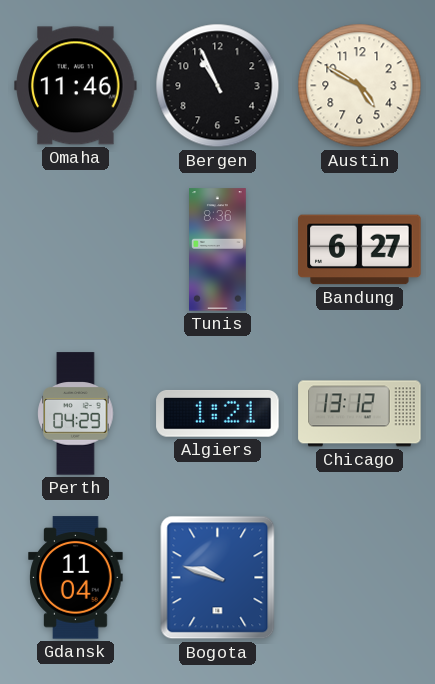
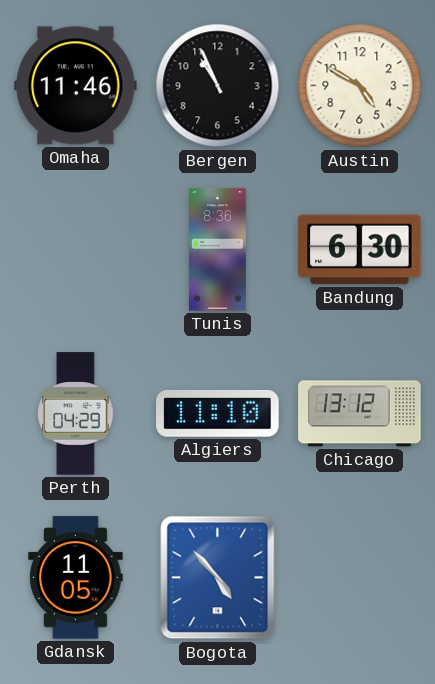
Bandung: 6:27 -> 6:30 (360, 250)
Algiers: 1:21 -> 11:10 (218, 414)
Gdansk: 11:04 -> 11:05 (76, 578)
Bogota: 9:48 -> 4:53 (218, 578)
